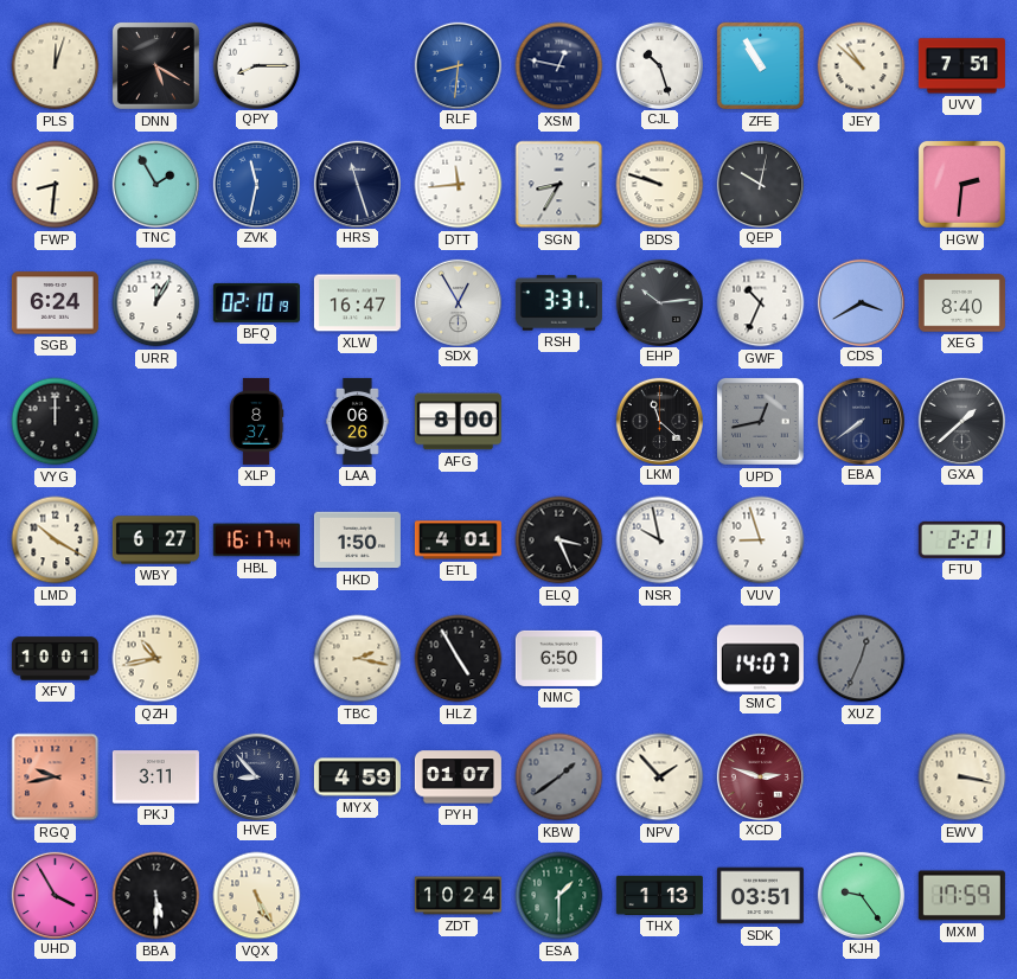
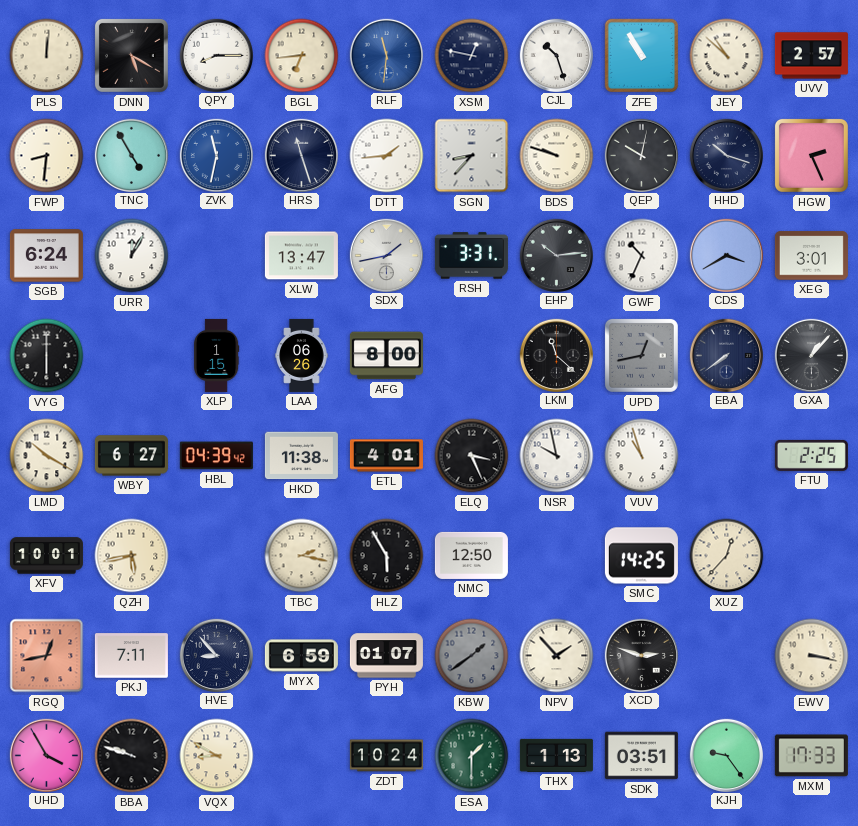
PLS: 12:03 -> 12:01 (47, 56)
BGL: none -> 6:44 (302, 56)
RLF: 8:31 -> 11:31 (386, 55)
UVV: 7:51 -> 2:57 (811, 56)
TNC: 1:55 -> 4:55 (131, 155)
DTT: 11:44 -> 1:44 (387, 156)
SGN: 8:35 -> 8:37 (472, 156)
HHD: none -> 10:18 (726, 155)
HGW: 2:31 -> 2:26 (811, 155)
BFQ: 02:10 -> none (256, 302)
XLW: 16:47 -> 13:47 (301, 256)
SDX: 12:55 -> 1:43 (386, 255)
XEG: 8:40 -> 3:01 (811, 256)
VYG: 12:00 -> 6:00 (47, 356)
XLP: 8:37 -> 1:15 (217, 355)
GXA: 1:38 -> 1:07 (811, 355)
HBL: 16:17 -> 04:39 (216, 456)
HKD: 1:50 -> 11:38 (301, 456)
VUV: 8:57 -> 10:57 (642, 456)
FTU: 2:21 -> 2:25 (811, 455)
QZH: 10:43 -> 5:43 (132, 556)
HLZ: 4:55 -> 5:55 (387, 556)
NMC: 6:50 -> 12:50 (471, 555)
SMC: 14:07 -> 14:25 (641, 556)
XUZ: 12:34 -> 12:37 (727, 556)
XUZ dial: grey -> cream (727, 556)
RGQ: 9:43 -> 12:43 (47, 656)
PKJ: 3:11 -> 7:11 (131, 656)
MYX: 4:59 -> 6:59 (301, 656)
XCD dial: burgundy -> black (641, 655)
BBA: 5:30 -> 9:48 (132, 756)
VQX: 5:25 -> 8:50 (217, 756)
MXM: 17:59 -> 17:33 (811, 756)
